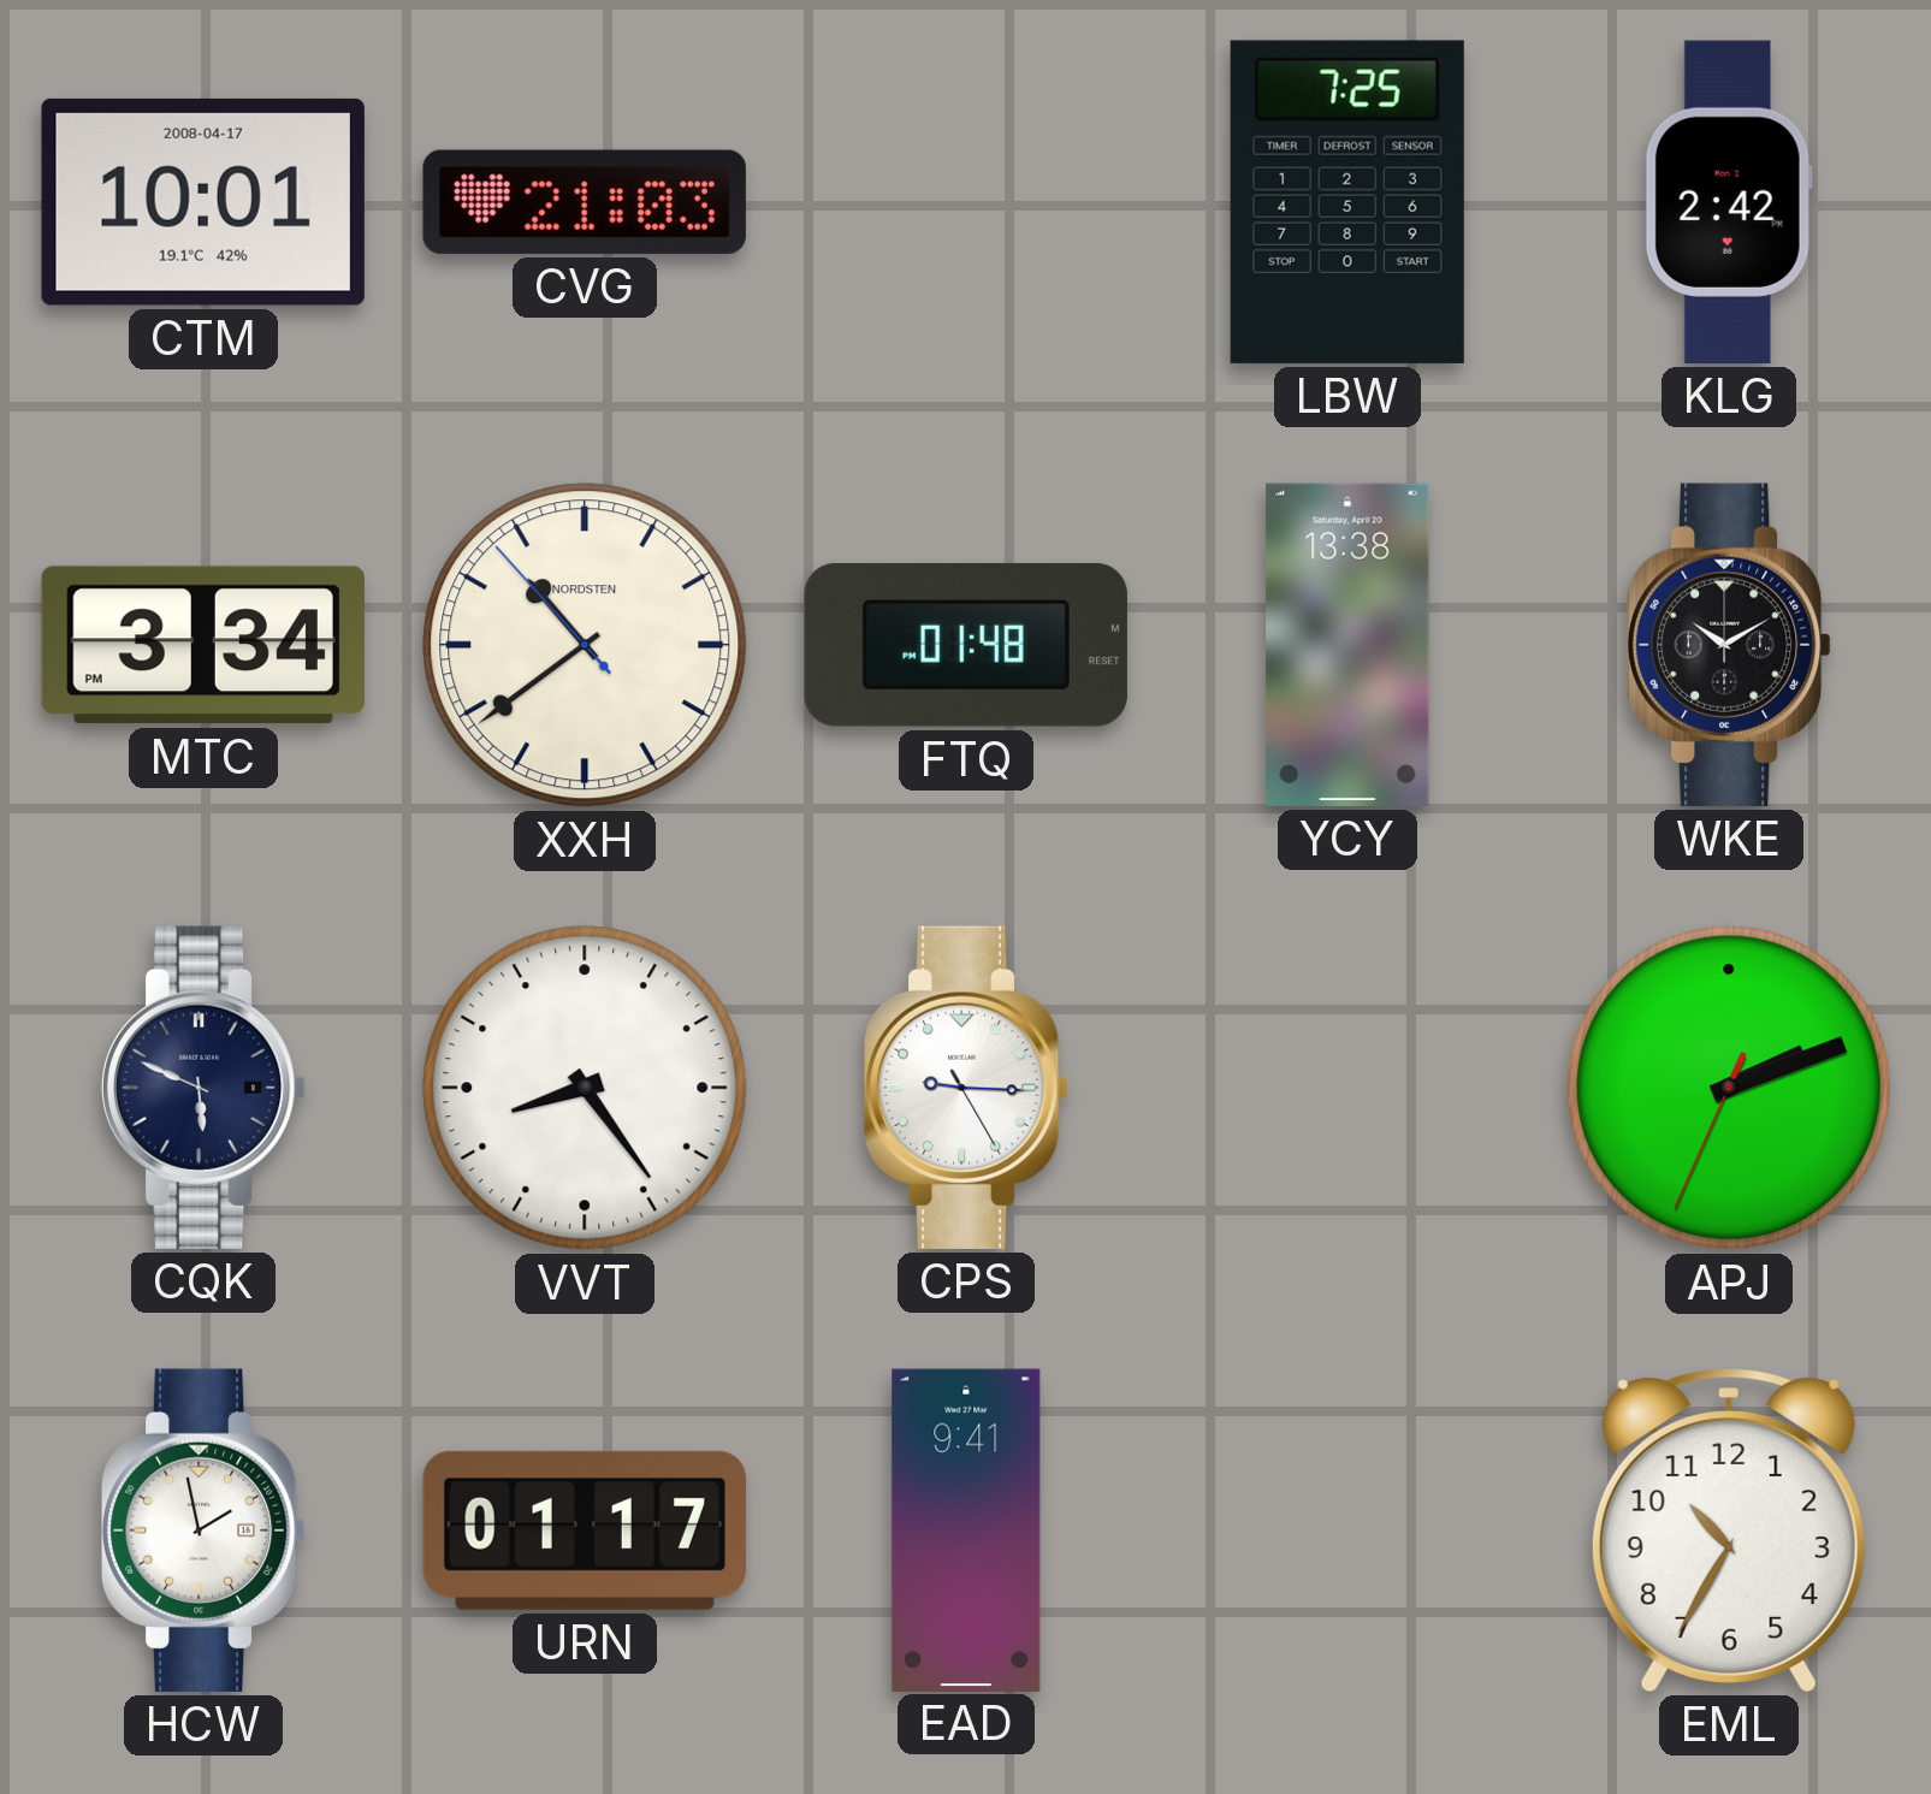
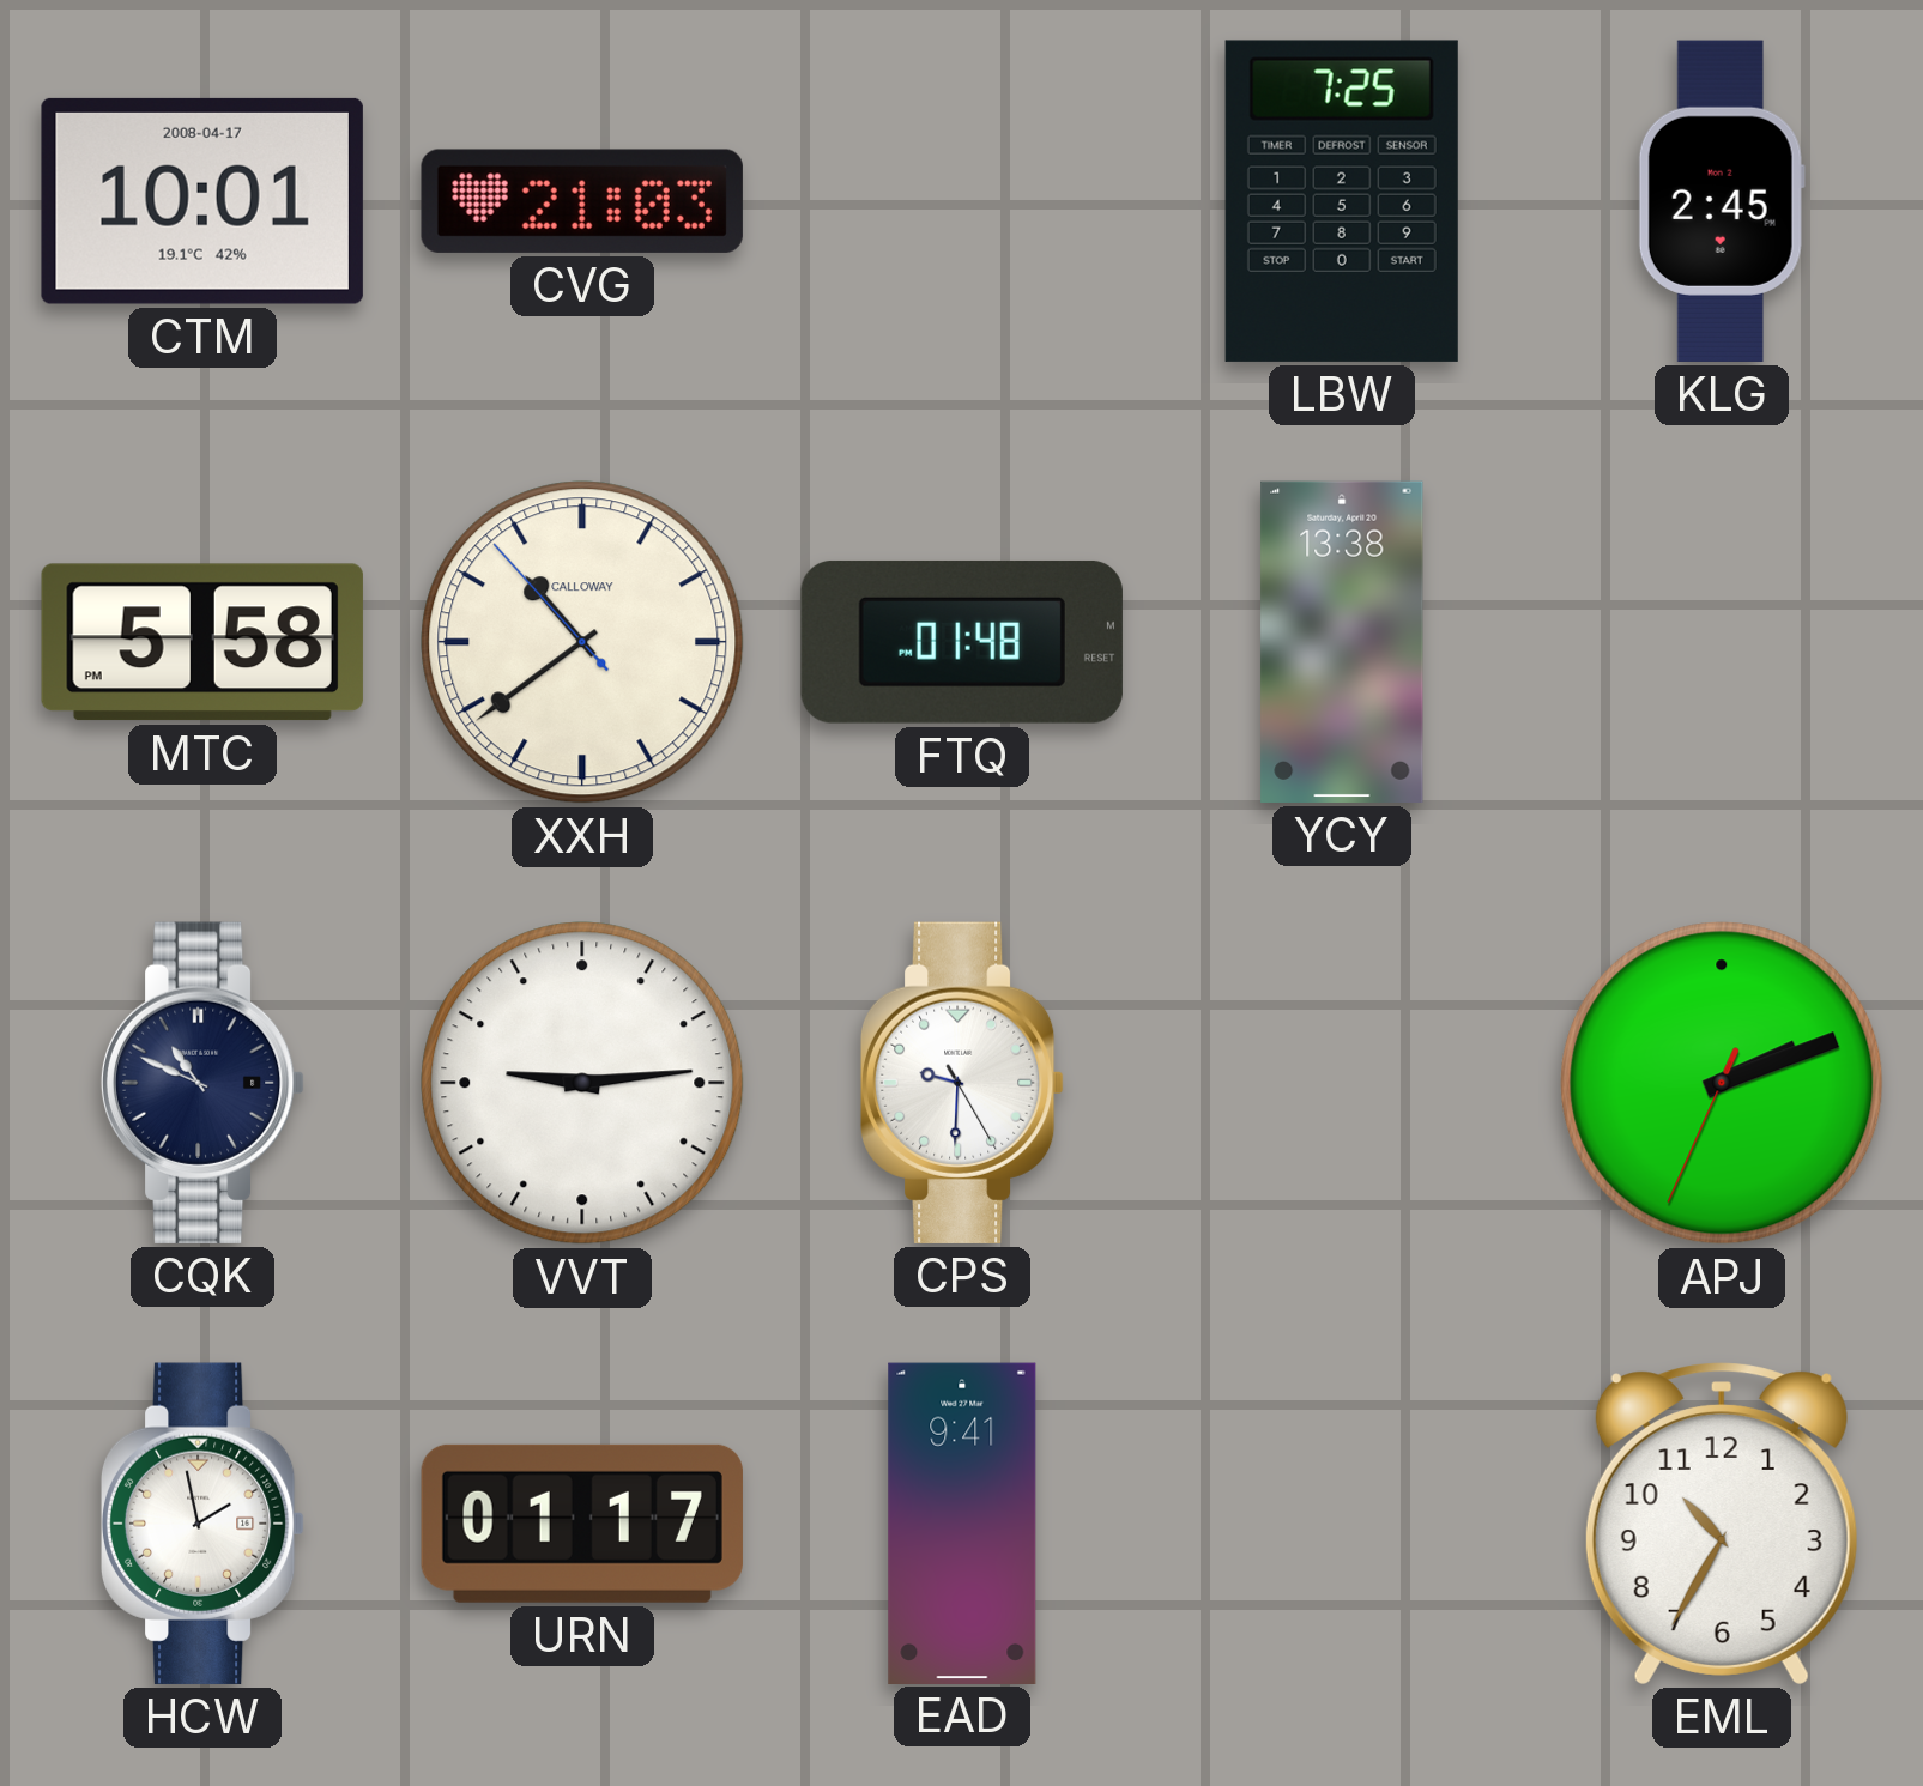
KLG: 2:42 -> 2:45 (1722, 201)
MTC: 3:34 -> 5:58 (202, 642)
XXH brand: NORDSTEN -> CALLOWAY (582, 642)
WKE: 10:10 -> none (1729, 645)
CQK: 5:49 -> 10:49 (202, 1083)
VVT: 8:24 -> 9:14 (582, 1083)
CPS: 9:15 -> 9:30 (962, 1083)
